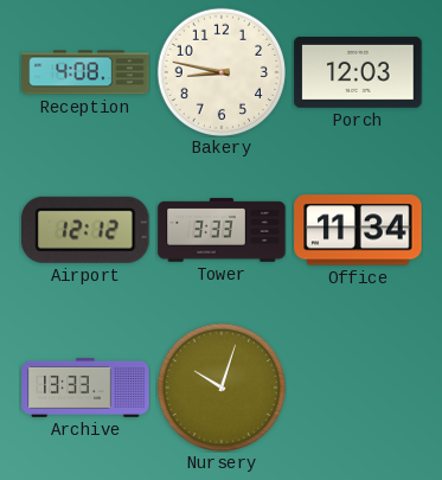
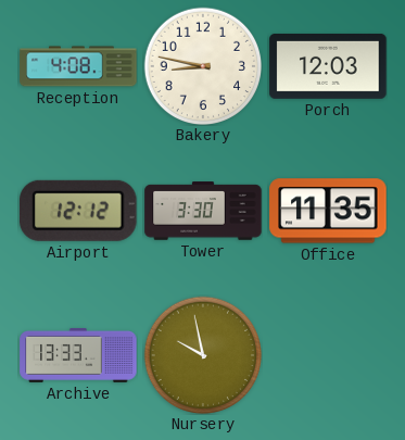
Tower: 3:33 -> 3:30 (203, 211)
Office: 11:34 -> 11:35 (328, 211)
Nursery: 10:03 -> 9:58 (203, 355)
